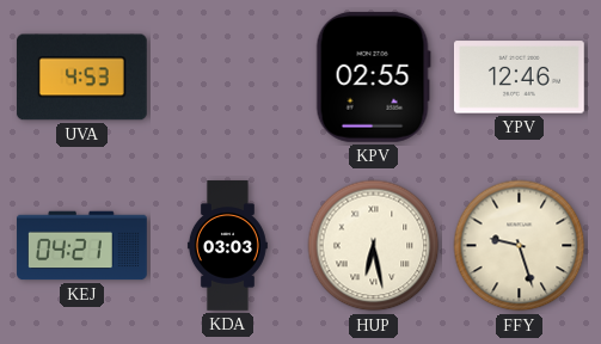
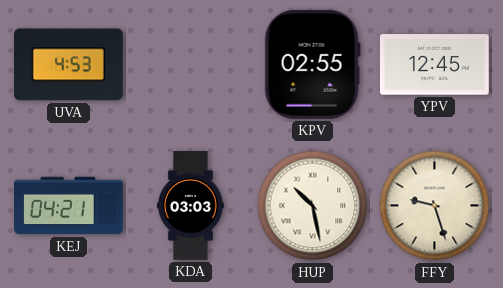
YPV: 12:46 -> 12:45 (435, 65)
HUP: 6:28 -> 10:28 (313, 206)
